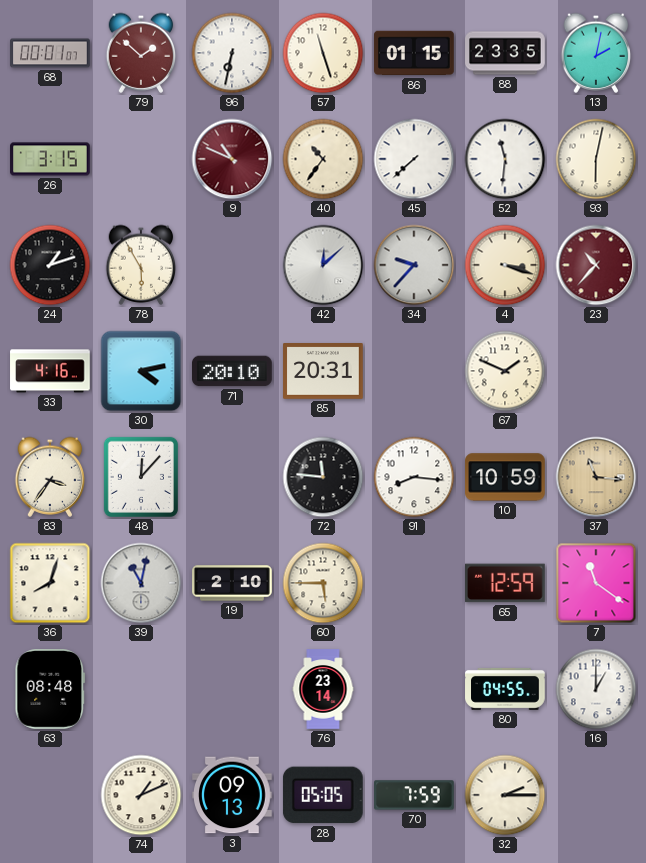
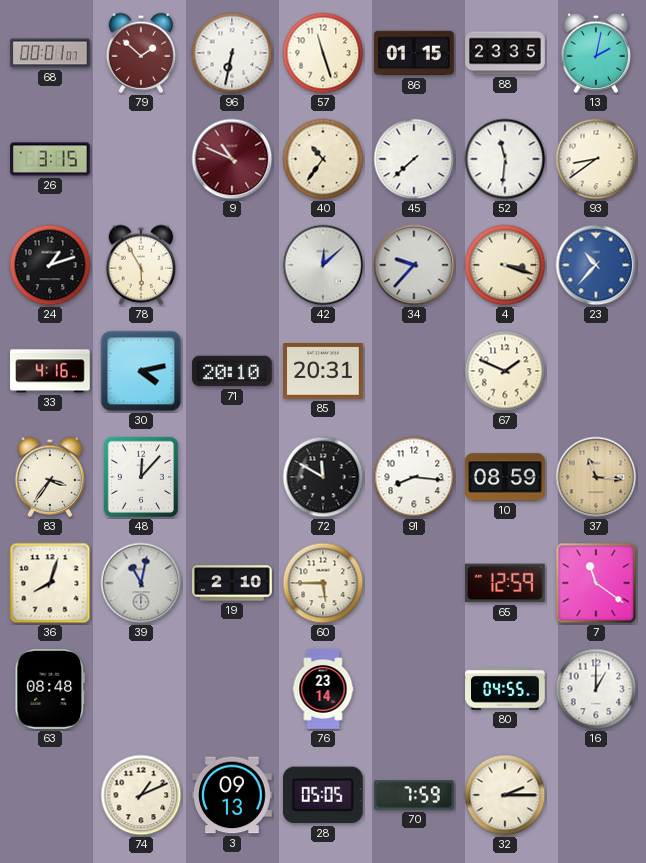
93: 6:02 -> 8:39 (596, 159)
23 dial: burgundy -> blue (596, 265)
72: 11:46 -> 11:50 (323, 477)
10: 10:59 -> 08:59 (505, 477)
